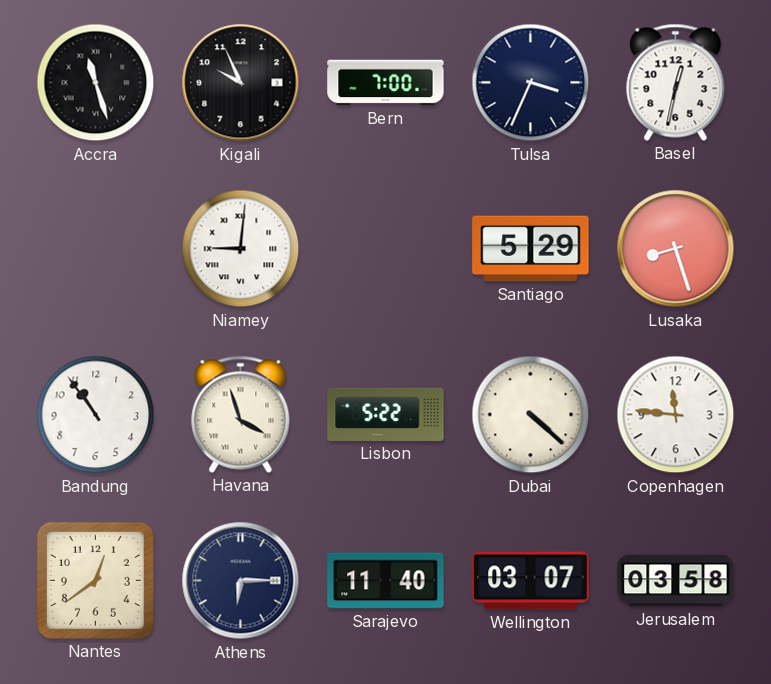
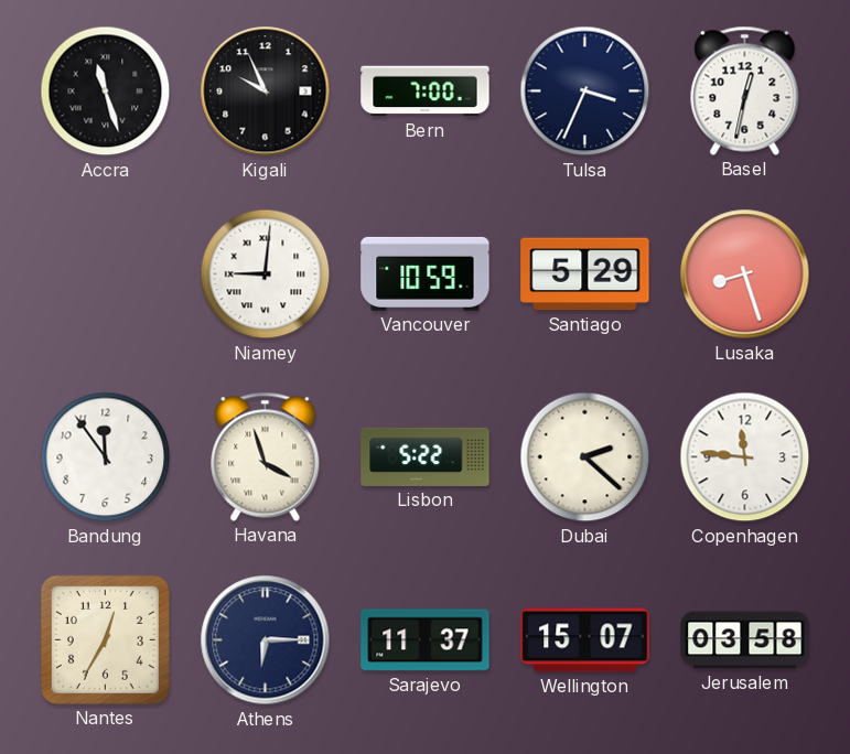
Vancouver: none -> 10:59 (426, 273)
Bandung: 10:54 -> 11:54 (106, 457)
Dubai: 4:22 -> 2:22 (585, 457)
Nantes: 12:39 -> 12:35 (105, 639)
Sarajevo: 11:40 -> 11:37 (426, 640)
Wellington: 03:07 -> 15:07 (585, 640)
